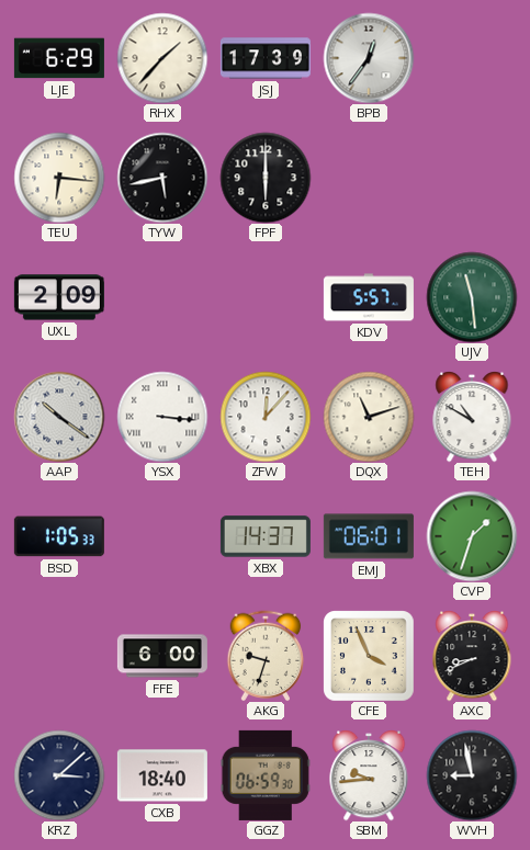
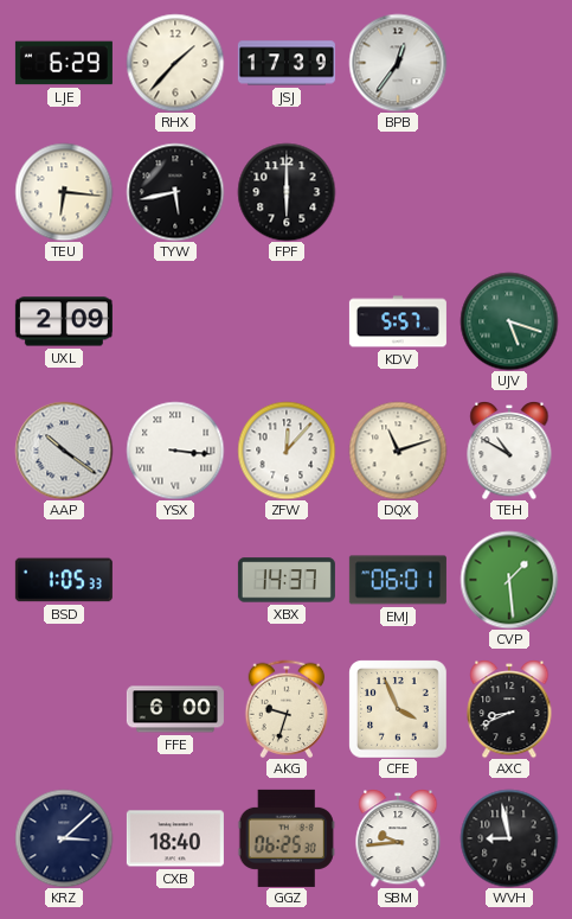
UJV: 11:29 -> 5:18 (509, 321)
CVP: 1:33 -> 1:29 (509, 580)
GGZ: 06:59 -> 06:25 (287, 838)
